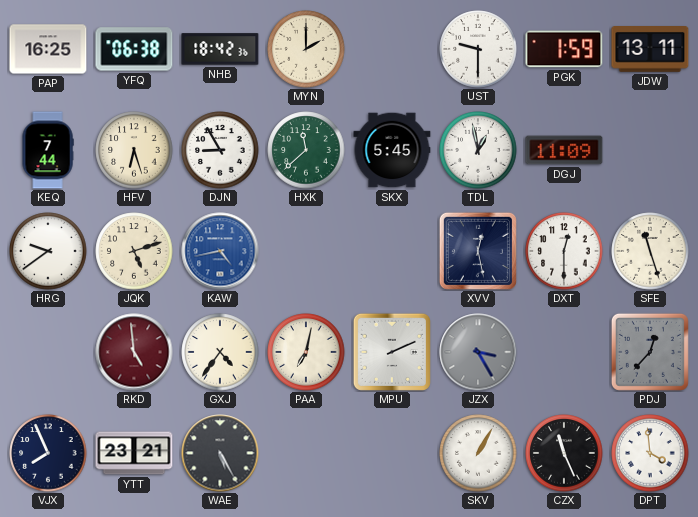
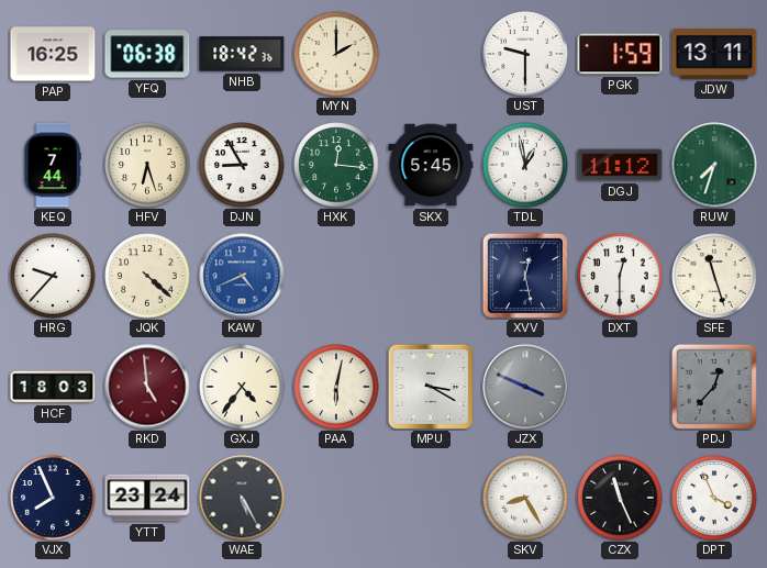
HXK: 11:38 -> 12:16 (336, 165)
DGJ: 11:09 -> 11:12 (620, 165)
RUW: none -> 7:33 (714, 165)
HRG: 9:39 -> 9:37 (53, 276)
JQK: 5:12 -> 4:22 (147, 276)
KAW: 4:43 -> 4:41 (242, 276)
HCF: none -> 18:03 (53, 387)
PAA: 7:02 -> 6:02 (336, 387)
MPU: 2:11 -> 3:20 (431, 387)
JZX: 3:25 -> 3:49 (525, 387)
YTT: 23:21 -> 23:24 (147, 498)
SKV: 1:05 -> 8:25 (525, 498)
DPT: 3:59 -> 3:56 (714, 498)
